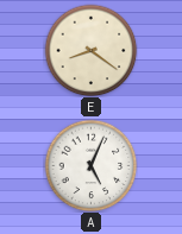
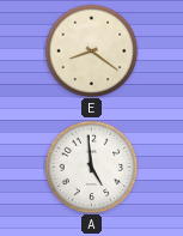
A: 5:04 -> 4:59 (91, 167)
